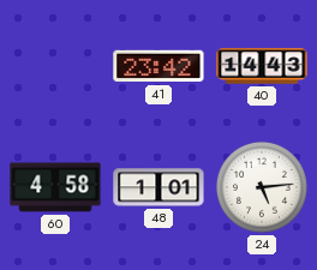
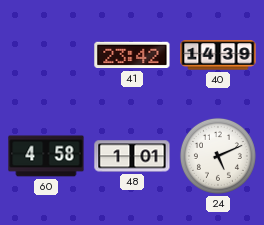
40: 14:43 -> 14:39 (218, 55)
24: 5:14 -> 5:11 (218, 156)
